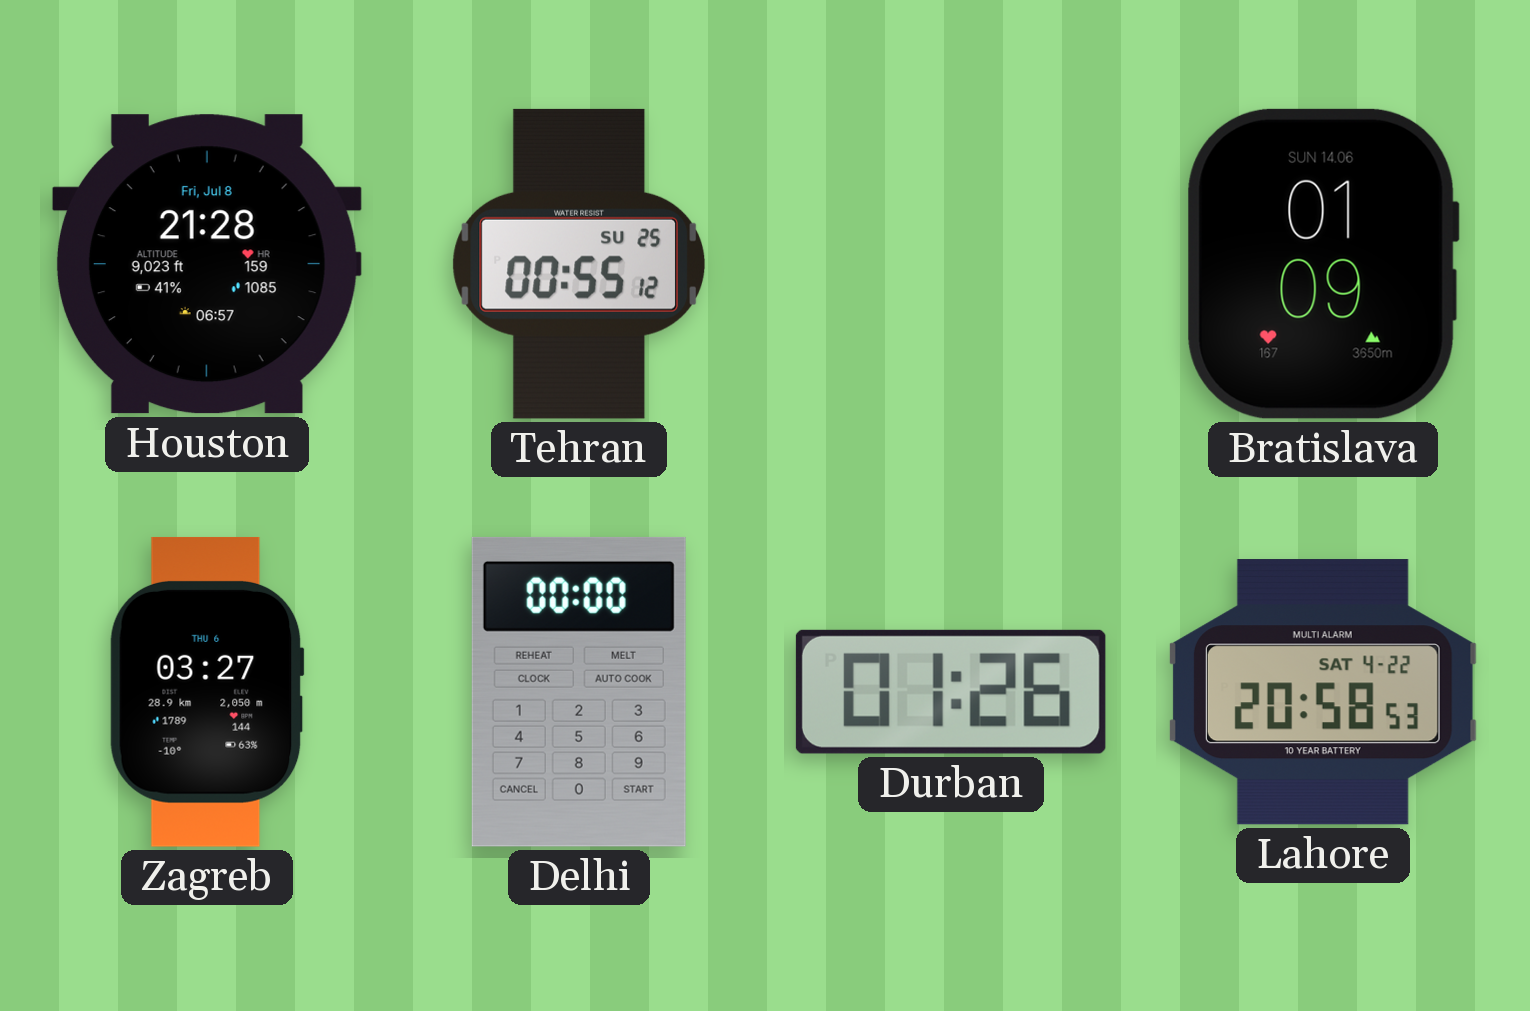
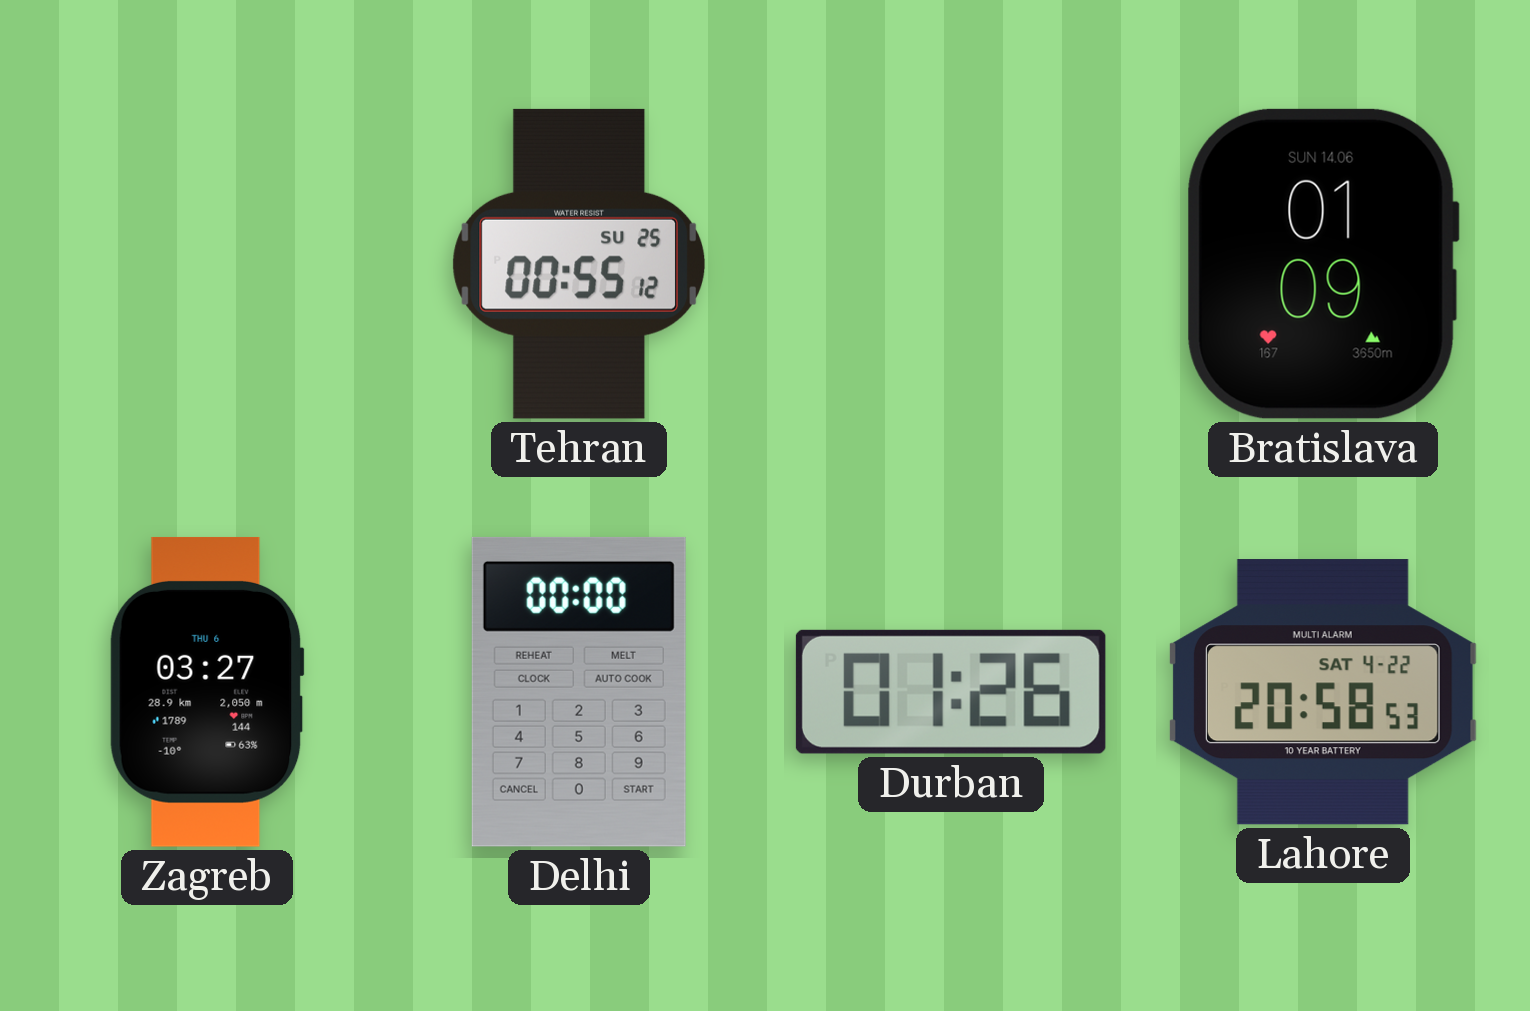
Houston: 21:28 -> none (207, 264)
